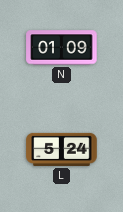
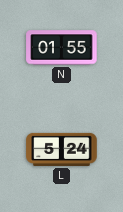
N: 01:09 -> 01:55 (62, 48)
